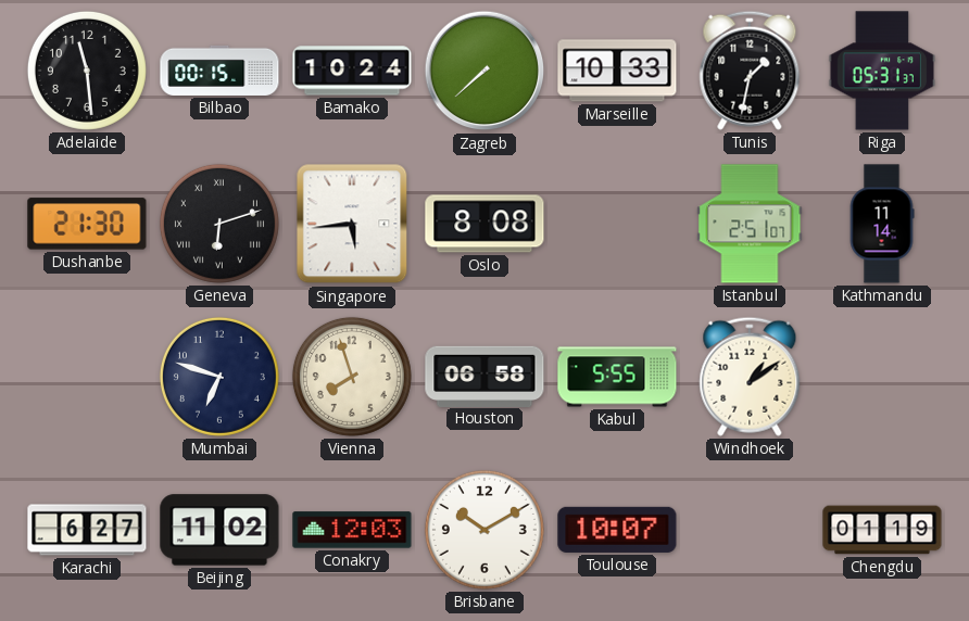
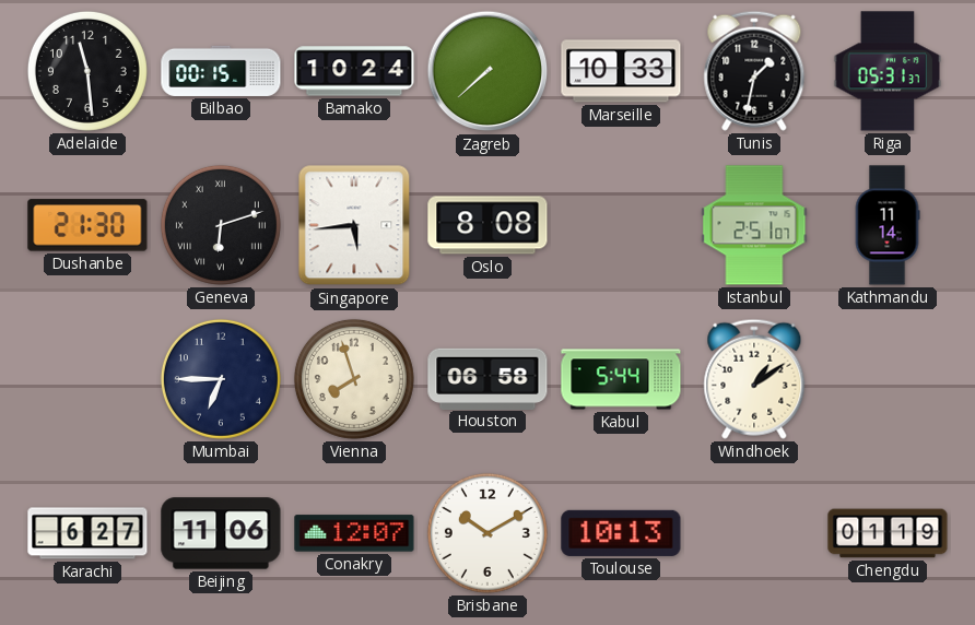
Mumbai: 6:48 -> 6:45 (221, 379)
Kabul: 5:55 -> 5:44 (621, 379)
Beijing: 11:02 -> 11:06 (221, 533)
Conakry: 12:03 -> 12:07 (354, 533)
Toulouse: 10:07 -> 10:13 (621, 533)
